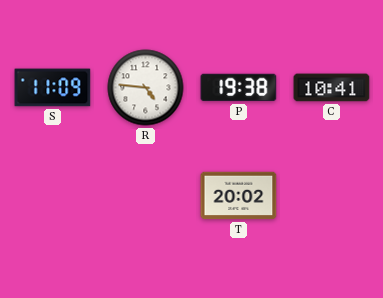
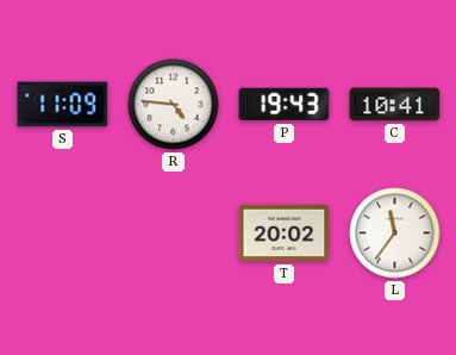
P: 19:38 -> 19:43 (285, 105)
L: none -> 11:36 (395, 233)
